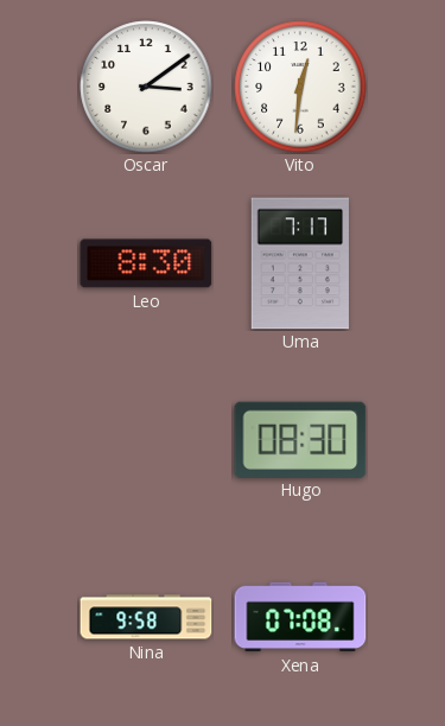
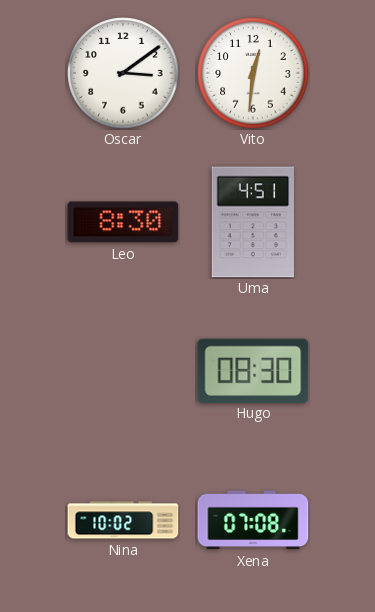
Uma: 7:17 -> 4:51 (253, 222)
Nina: 9:58 -> 10:02 (123, 520)
